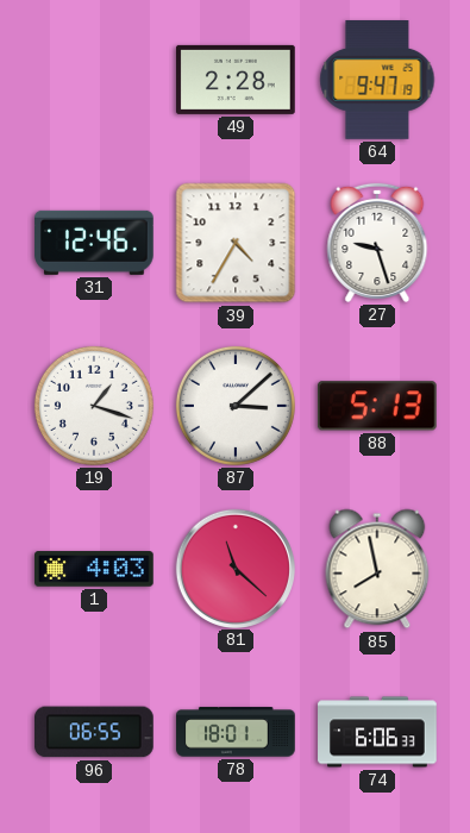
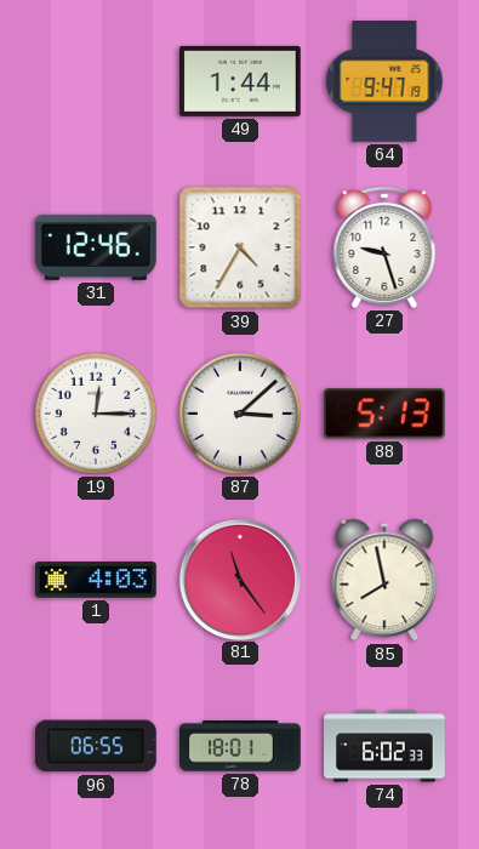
49: 2:28 -> 1:44 (241, 81)
19: 1:18 -> 12:15 (96, 414)
81: 11:22 -> 11:24 (239, 579)
74: 6:06 -> 6:02 (384, 746)
